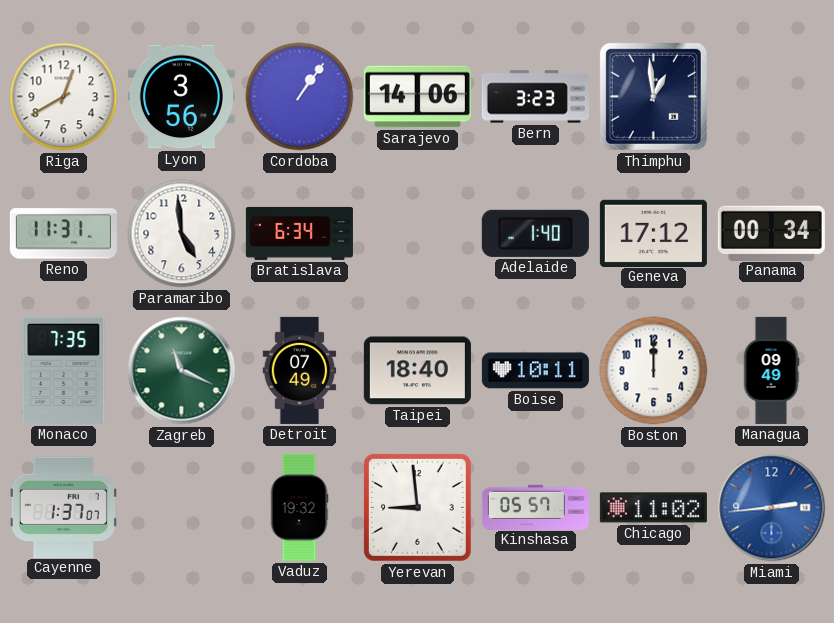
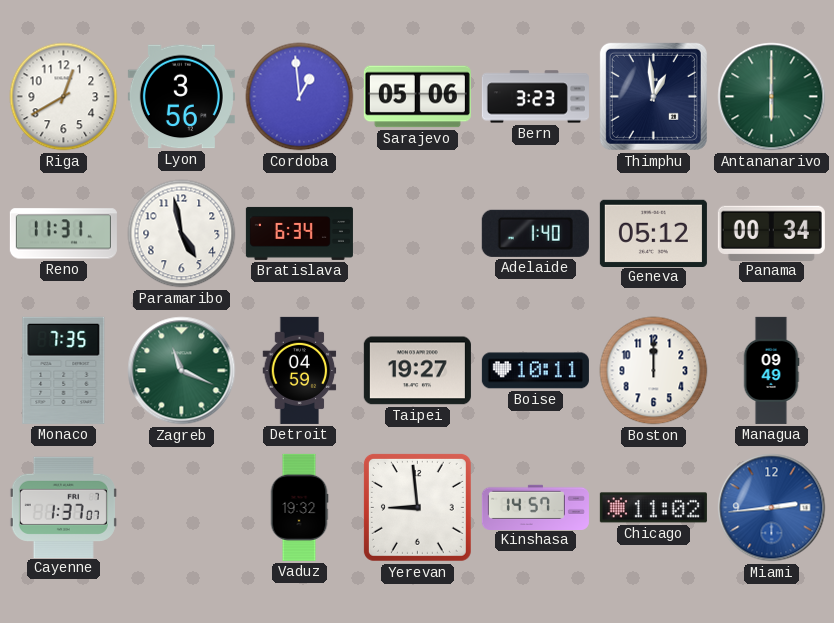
Cordoba: 1:06 -> 12:59 (300, 97)
Sarajevo: 14:06 -> 05:06 (417, 97)
Antananarivo: none -> 6:00 (772, 97)
Paramaribo: 4:59 -> 4:58 (182, 234)
Geneva: 17:12 -> 05:12 (653, 233)
Detroit: 07:49 -> 04:59 (300, 370)
Taipei: 18:40 -> 19:27 (417, 371)
Kinshasa: 05:57 -> 14:57 (535, 507)
